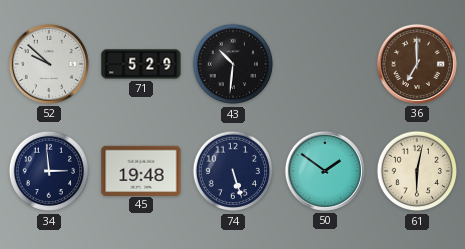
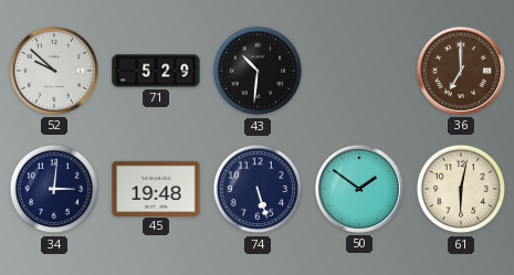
34: 2:59 -> 3:01 (54, 189)
